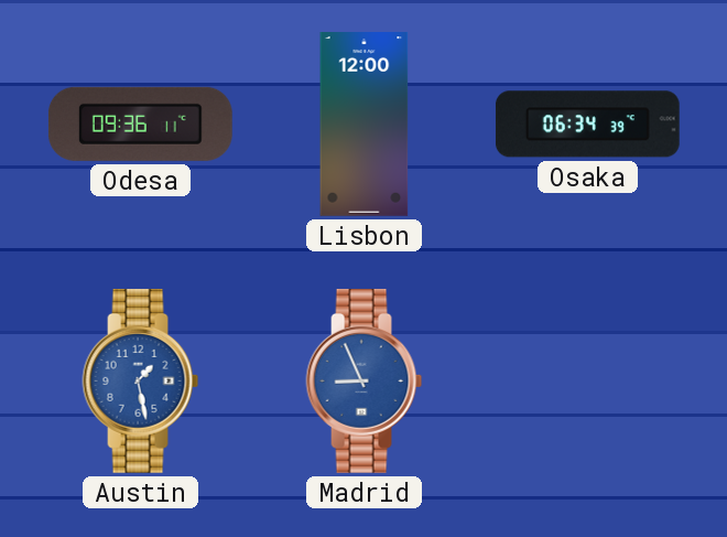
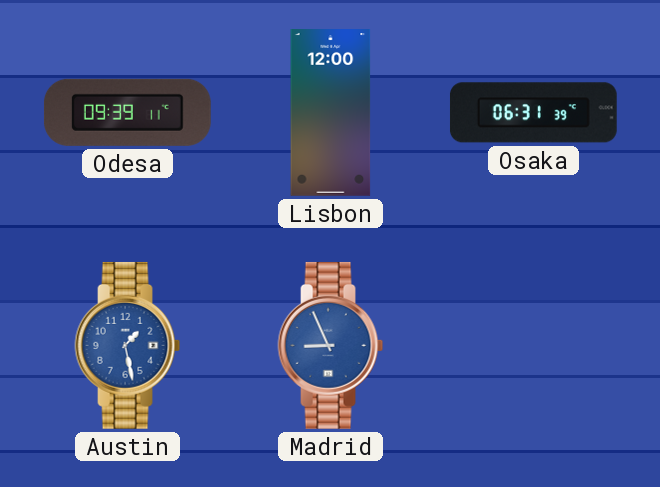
Odesa: 09:36 -> 09:39 (127, 112)
Osaka: 06:34 -> 06:31 (533, 113)
